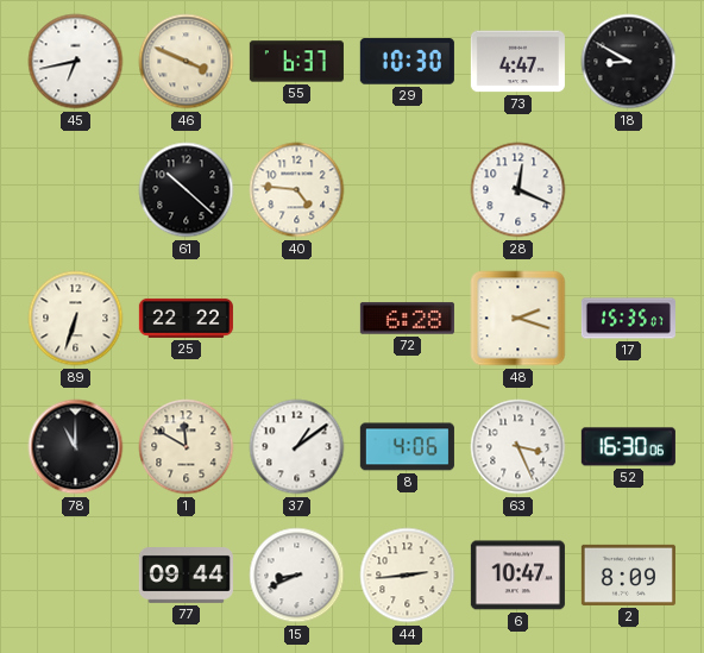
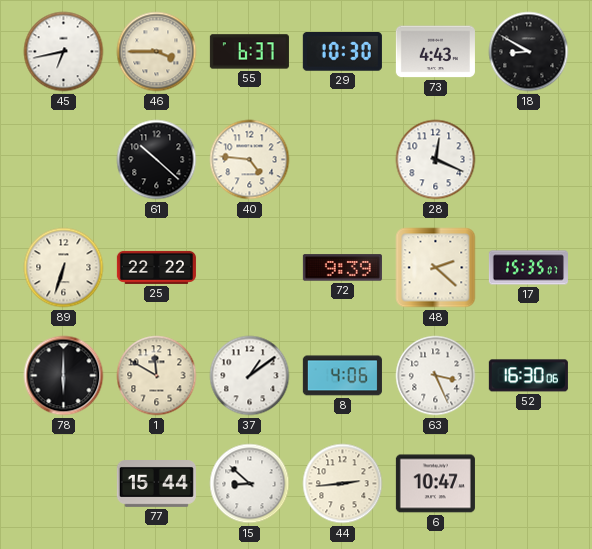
46: 3:49 -> 3:45 (157, 52)
73: 4:47 -> 4:43 (435, 52)
72: 6:28 -> 9:39 (342, 268)
48: 2:18 -> 2:22 (436, 268)
78: 11:00 -> 6:00 (64, 376)
77: 09:44 -> 15:44 (156, 484)
15: 8:41 -> 8:52 (250, 484)
2: 8:09 -> none (628, 574)
